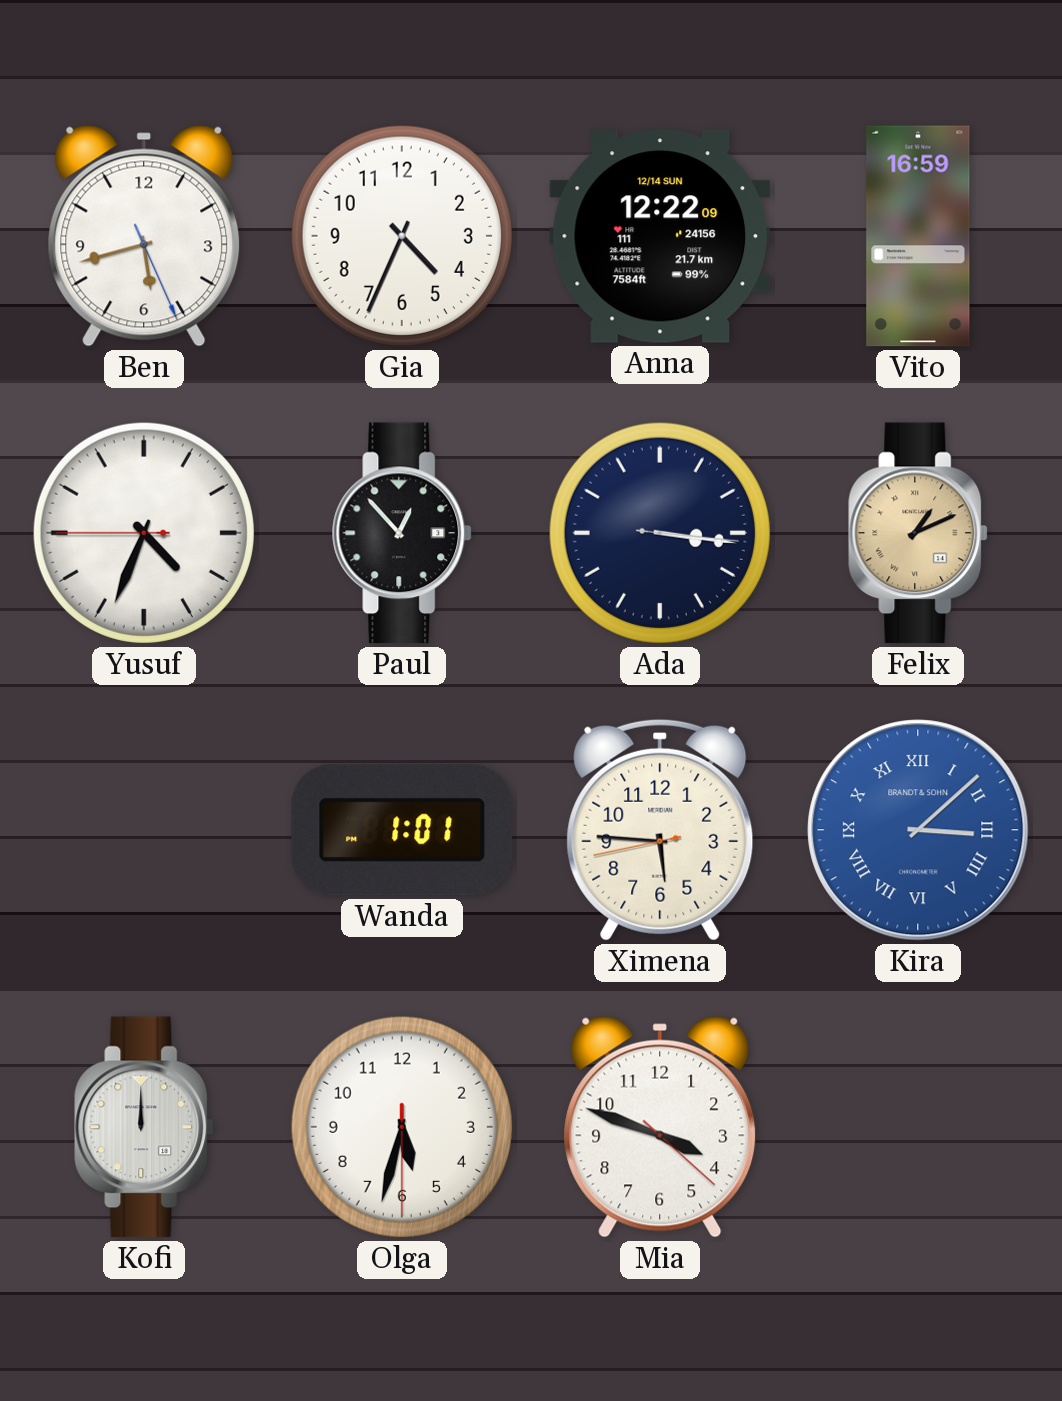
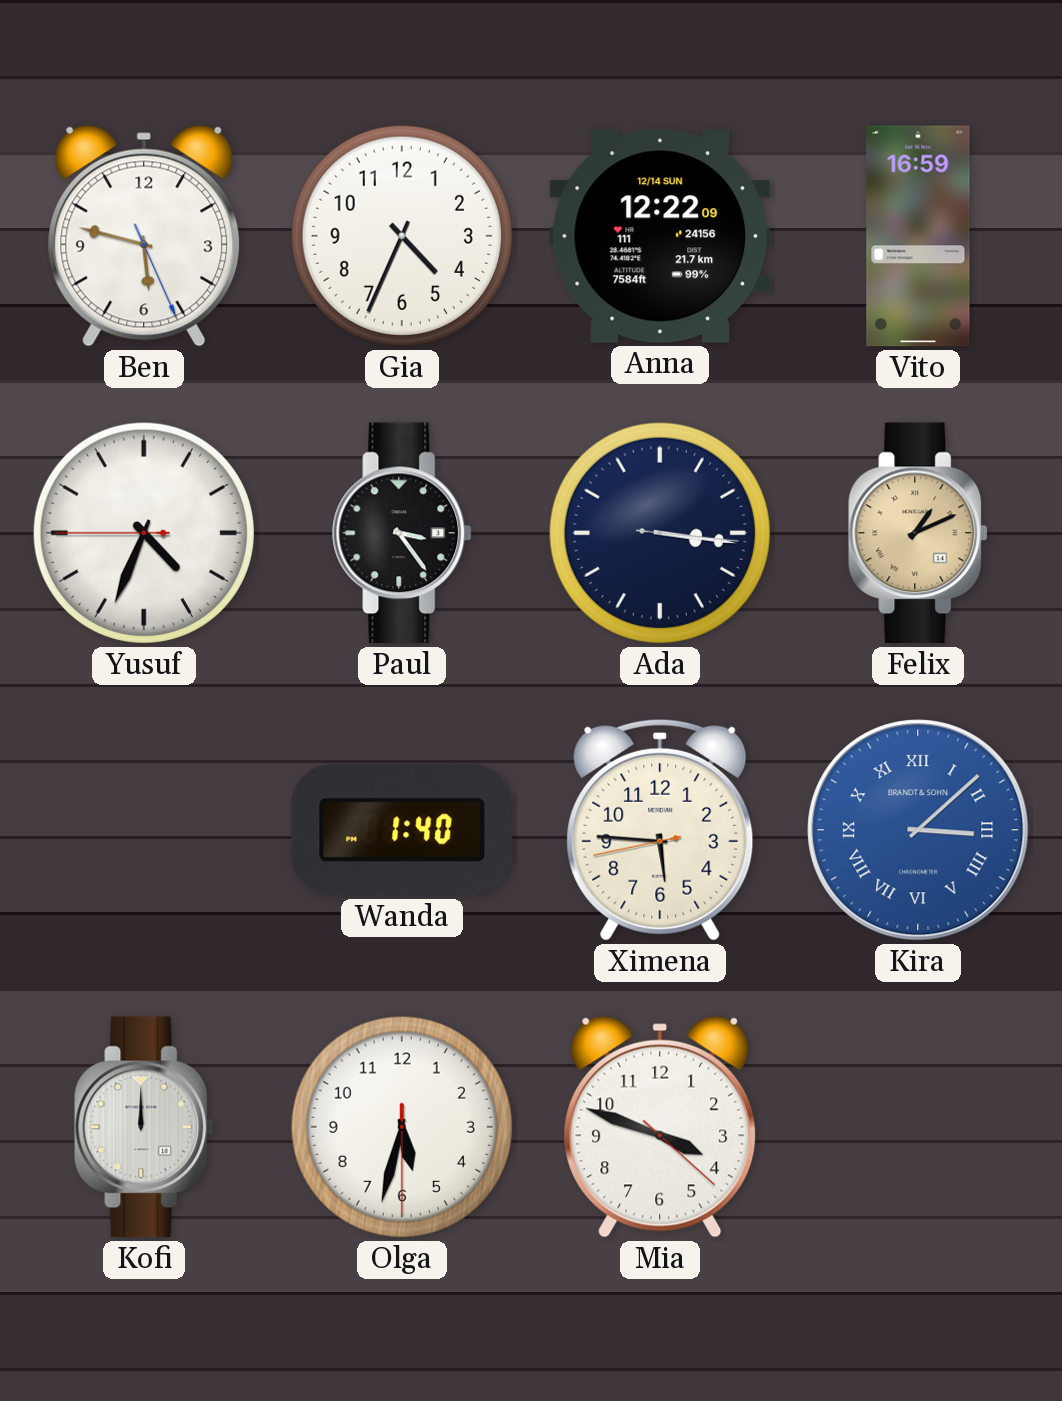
Ben: 5:42 -> 5:47 (144, 236)
Paul: 12:53 -> 3:24 (403, 533)
Wanda: 1:01 -> 1:40 (402, 830)
